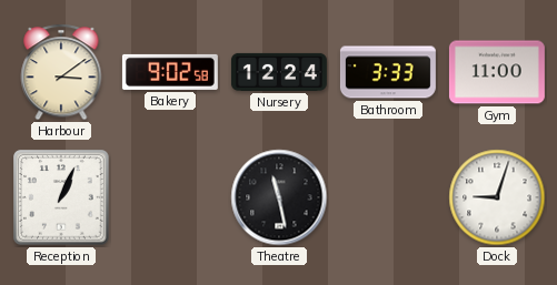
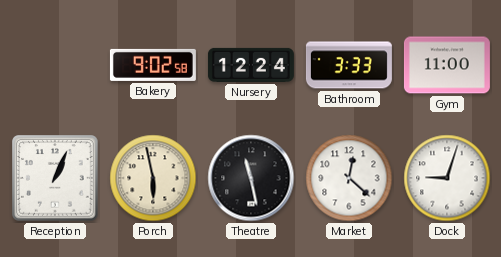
Harbour: 3:09 -> none (61, 72)
Porch: none -> 5:58 (153, 178)
Market: none -> 12:22 (349, 178)
